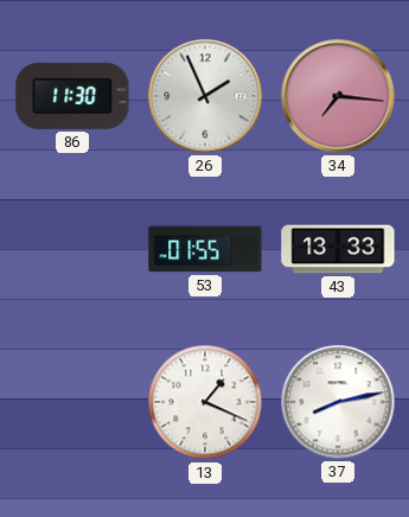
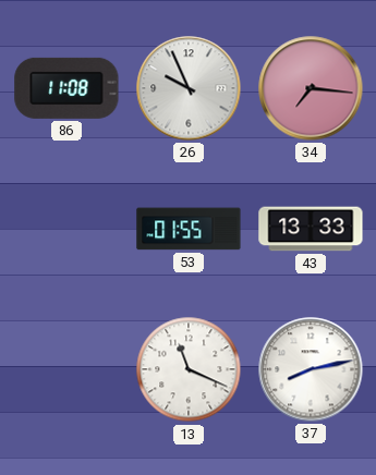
86: 11:30 -> 11:08 (66, 88)
26: 1:56 -> 9:56 (189, 88)
13: 1:19 -> 11:19 (189, 369)
